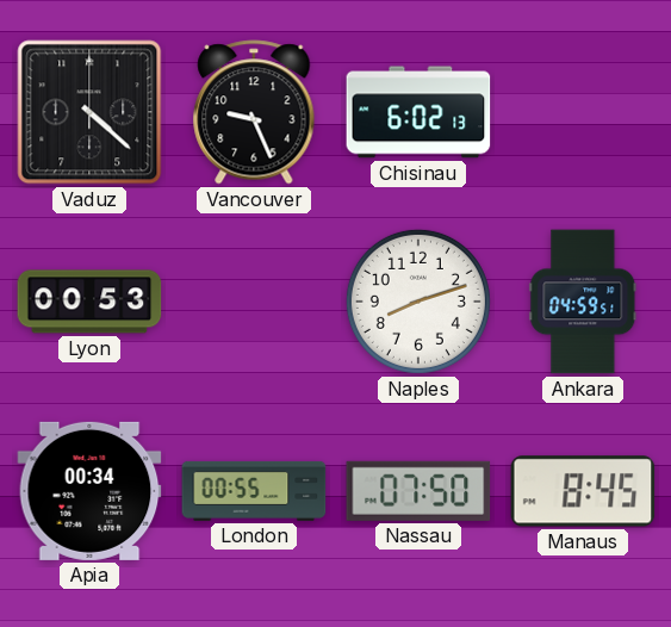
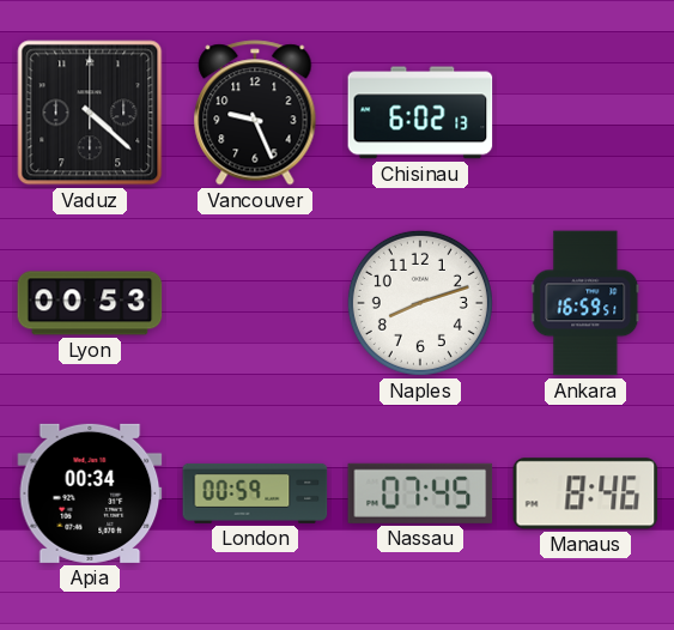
Ankara: 04:59 -> 16:59 (585, 303)
London: 00:55 -> 00:59 (255, 493)
Nassau: 07:50 -> 07:45 (420, 493)
Manaus: 8:45 -> 8:46 (585, 493)
